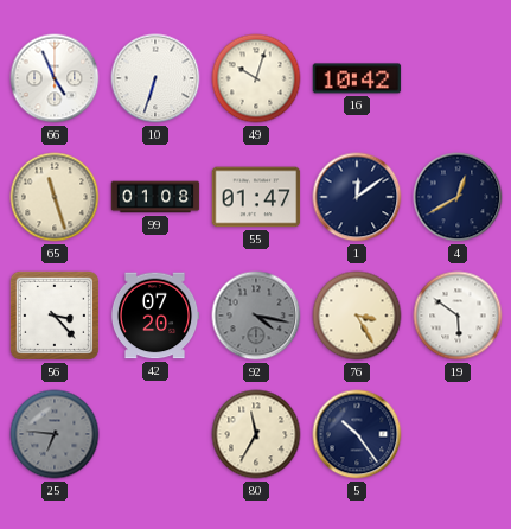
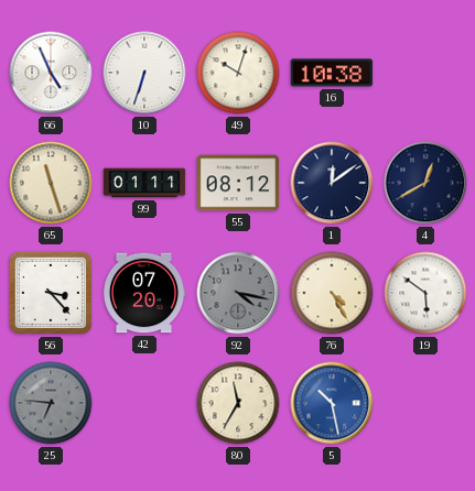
16: 10:42 -> 10:38 (332, 73)
99: 01:08 -> 01:11 (144, 183)
55: 01:47 -> 08:12 (238, 183)
76: 3:25 -> 4:25 (332, 293)
5: 10:24 -> 10:28 (332, 403)
5 dial: navy -> blue (332, 403)
